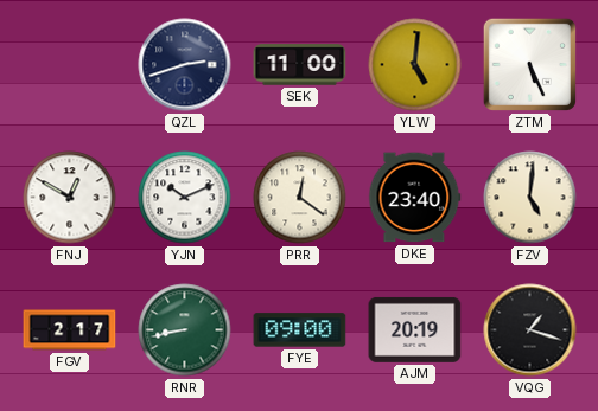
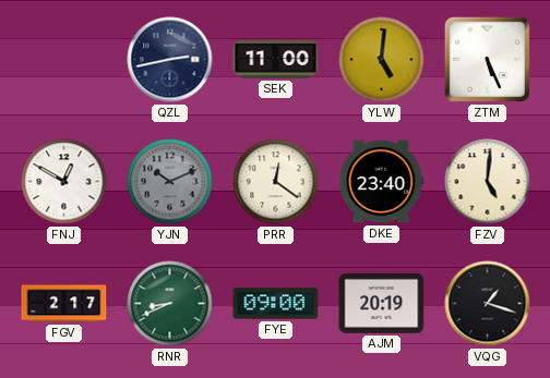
QZL: 2:42 -> 2:43 (170, 60)
YJN dial: white -> grey (170, 182)
RNR: 8:43 -> 8:41 (170, 304)
